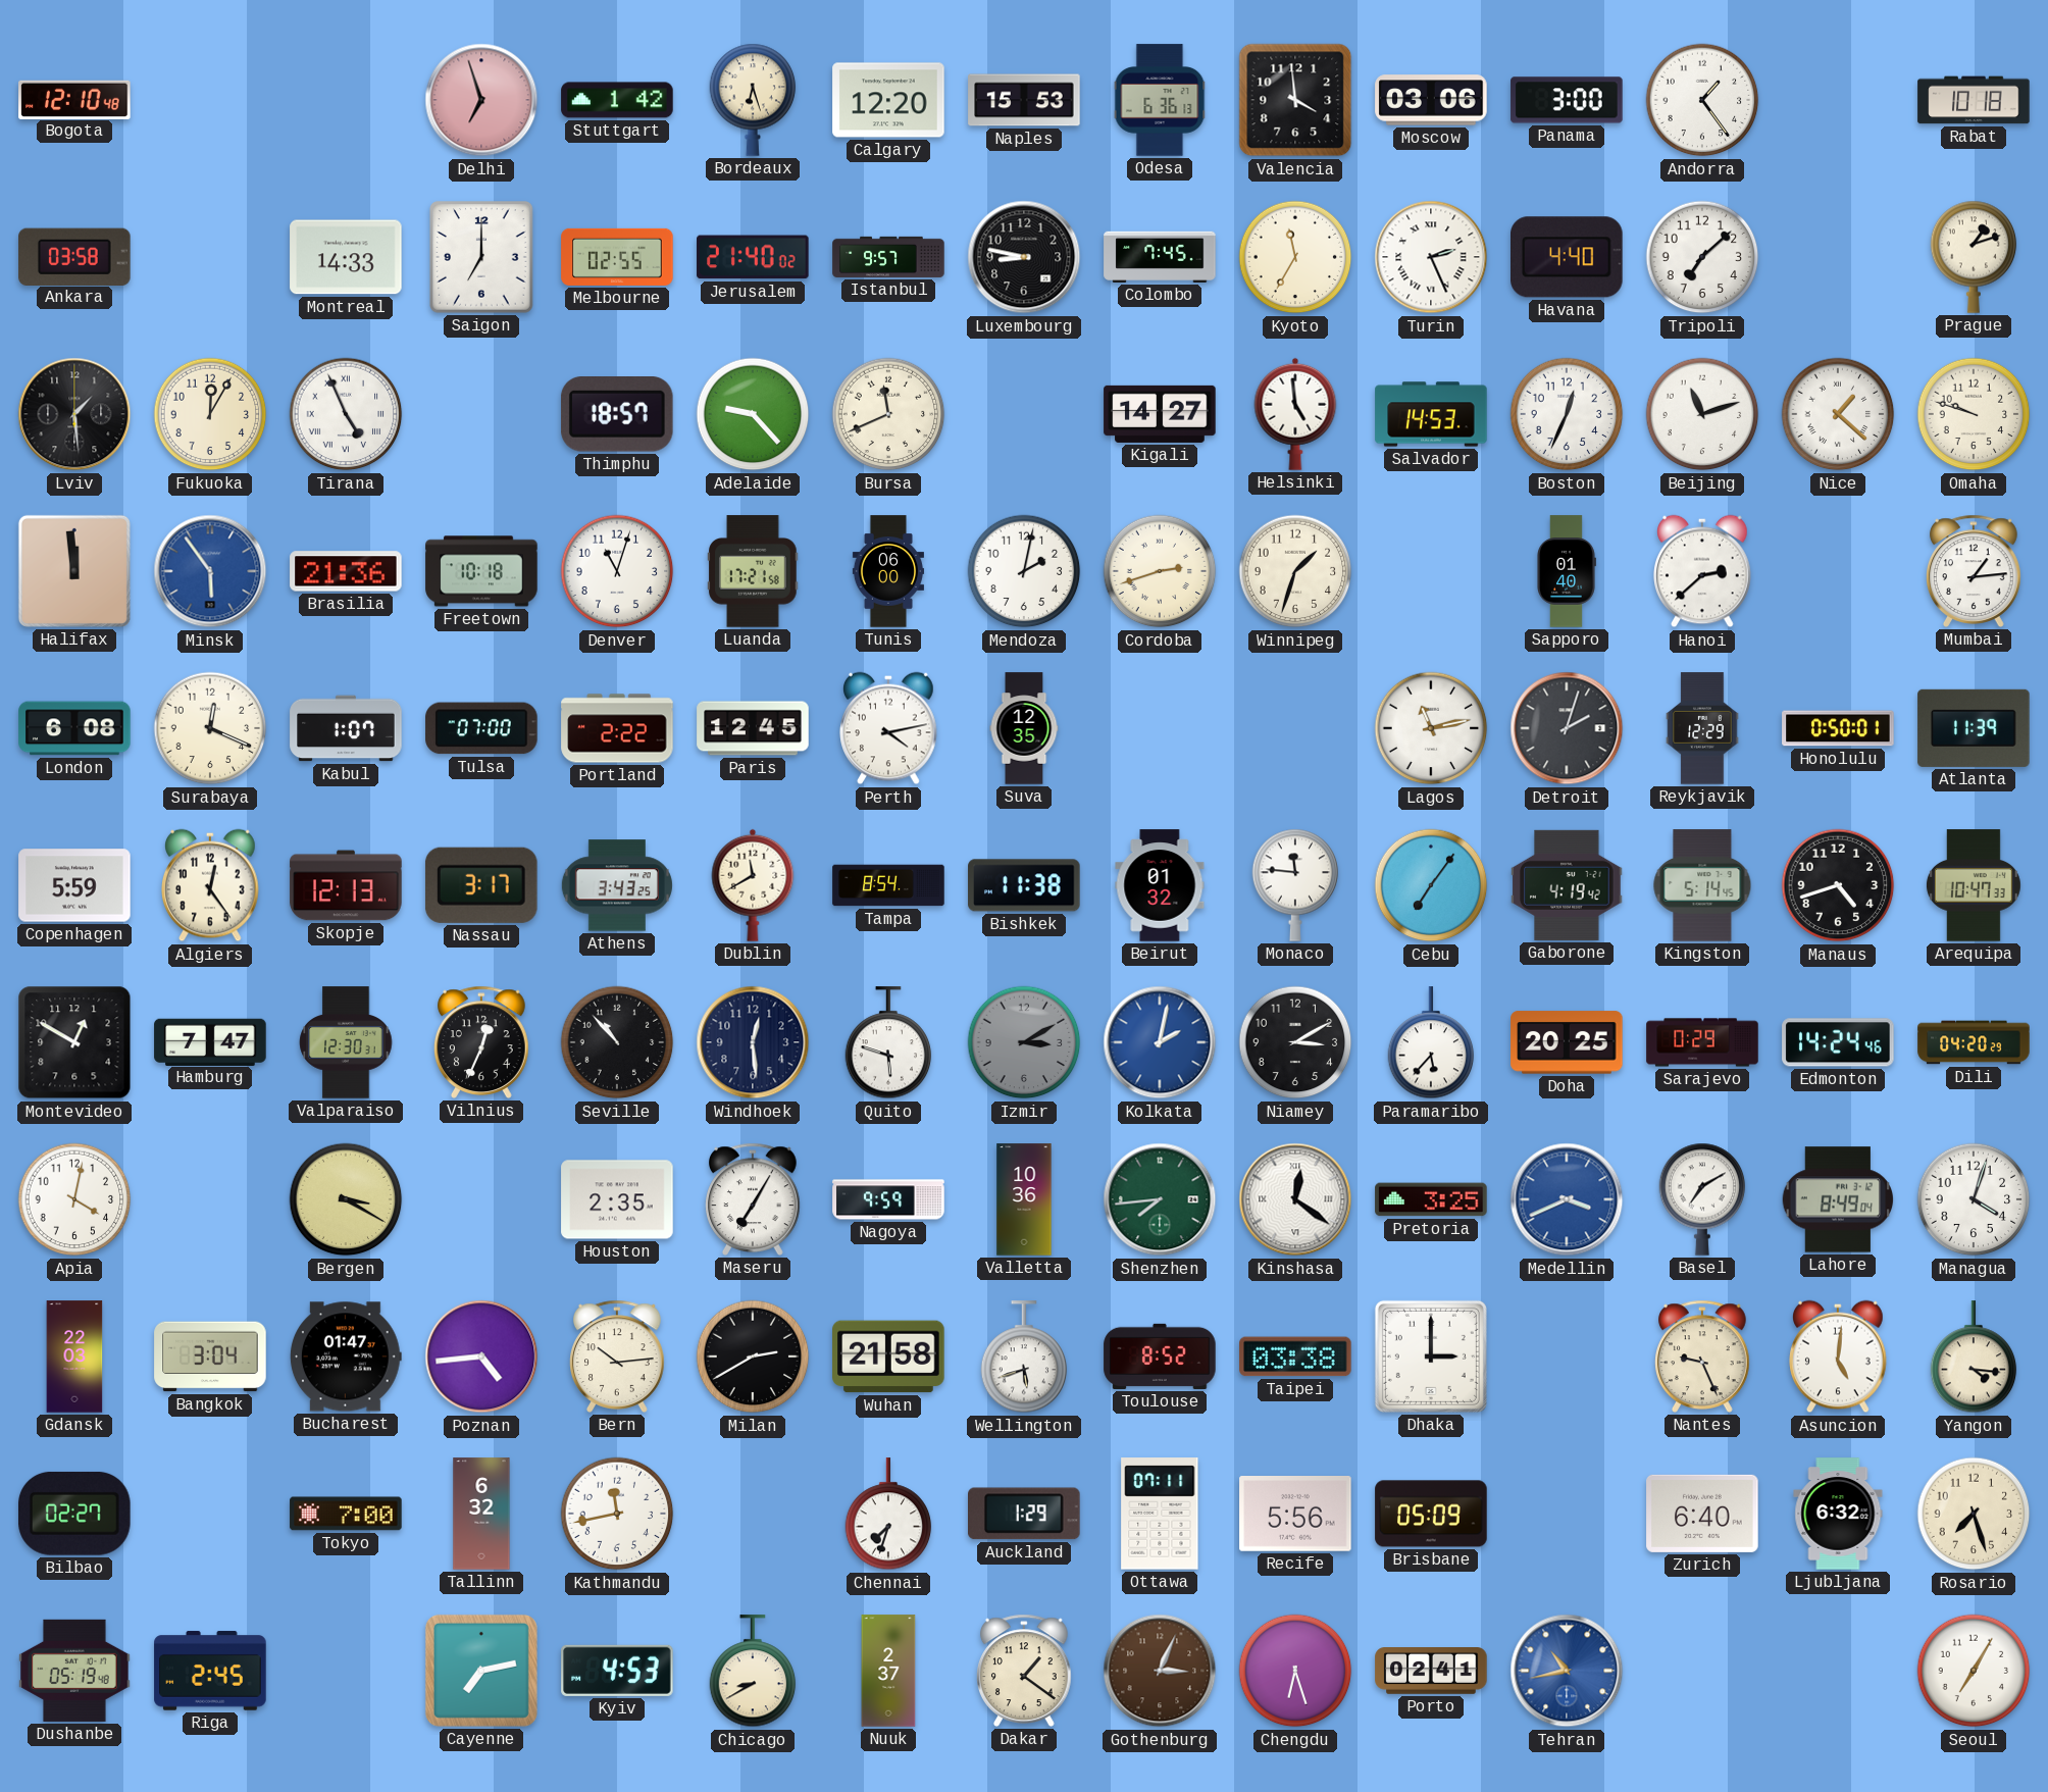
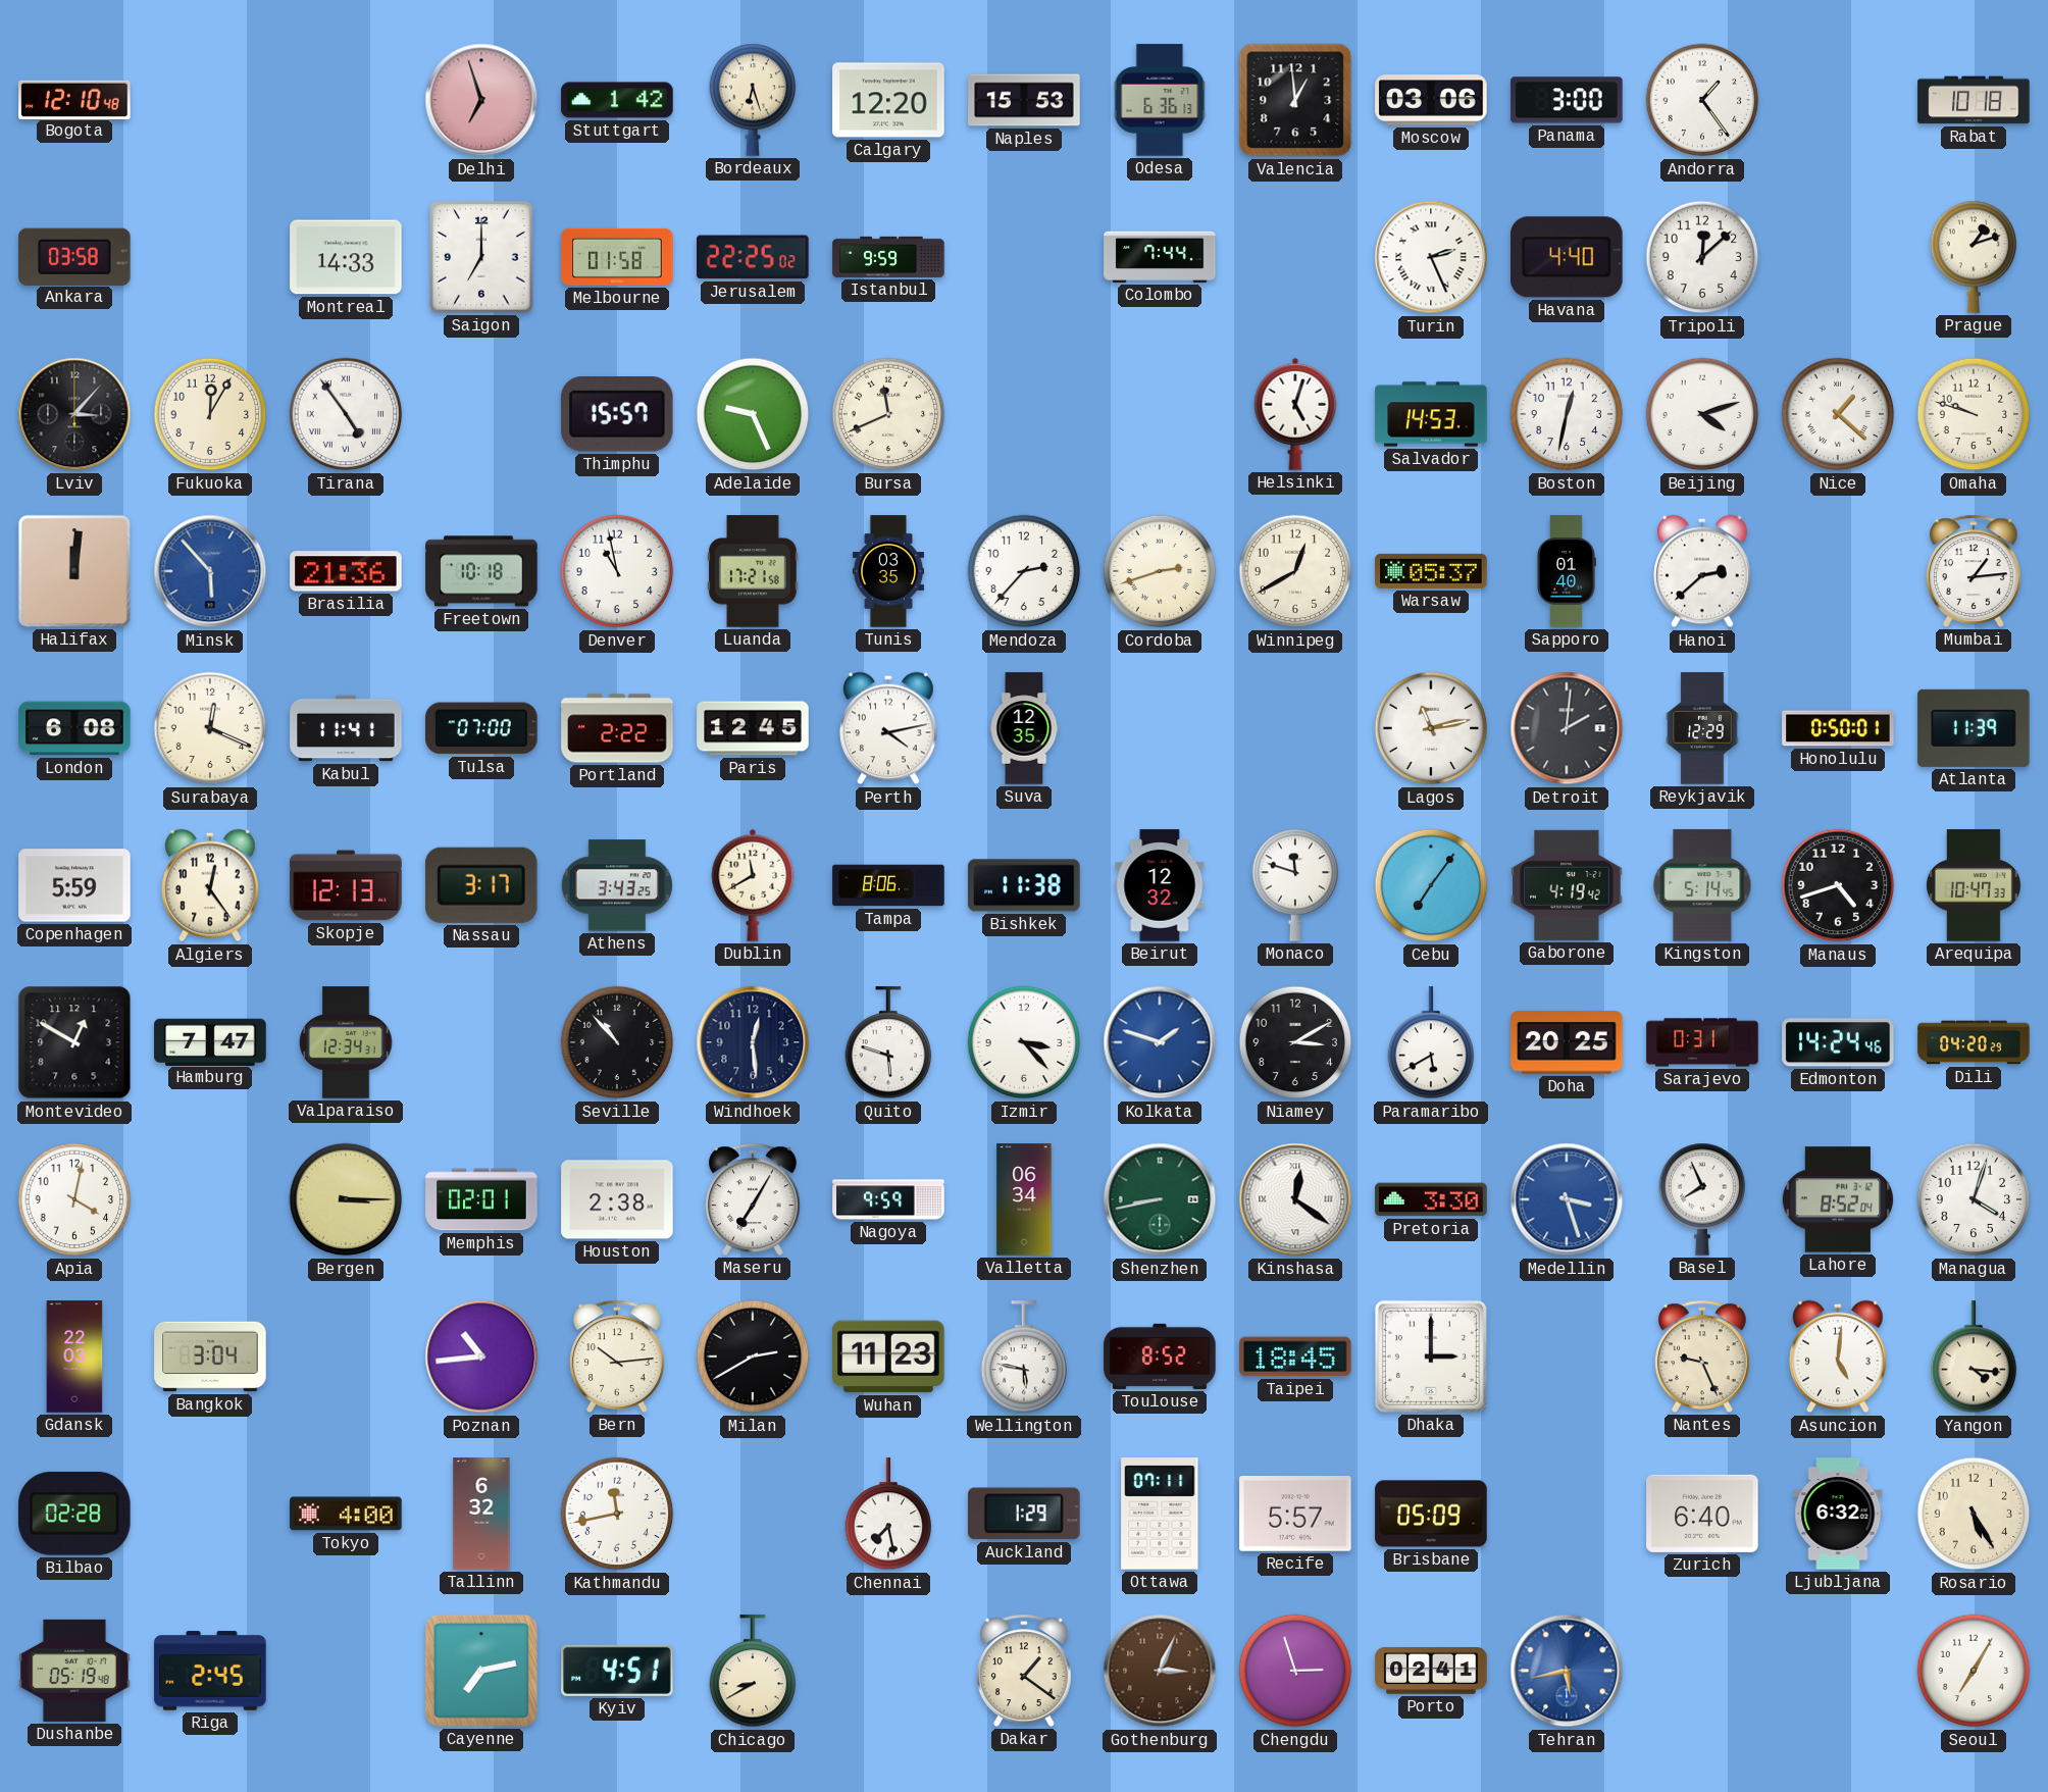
Valencia: 3:59 -> 12:59 (1295, 100)
Melbourne: 02:55 -> 01:58 (617, 257)
Jerusalem: 21:40 -> 22:25 (753, 257)
Istanbul: 9:57 -> 9:59 (888, 257)
Luxembourg: 8:47 -> none (1024, 257)
Colombo: 7:45 -> 7:44 (1160, 257)
Kyoto: 11:35 -> none (1295, 257)
Tripoli: 7:08 -> 12:08 (1702, 257)
Lviv: 1:29 -> 3:07 (74, 414)
Tirana: 4:56 -> 4:54 (346, 414)
Thimphu: 18:57 -> 15:57 (617, 415)
Adelaide: 9:23 -> 9:26 (753, 414)
Kigali: 14:27 -> none (1160, 414)
Helsinki: 4:59 -> 5:03 (1295, 414)
Boston: 12:34 -> 12:32 (1567, 414)
Beijing: 11:12 -> 4:12 (1702, 414)
Halifax: 11:59 -> 12:01 (74, 571)
Minsk: 5:54 -> 5:53 (210, 571)
Denver: 11:03 -> 10:58 (617, 571)
Tunis: 06:00 -> 03:35 (888, 571)
Mendoza: 2:02 -> 2:37 (1024, 571)
Winnipeg: 1:33 -> 12:40 (1295, 571)
Warsaw: none -> 05:37 (1431, 571)
Kabul: 1:07 -> 11:41 (346, 728)
Detroit: 2:03 -> 2:01 (1567, 728)
Tampa: 8:54 -> 8:06 (888, 885)
Beirut: 01:32 -> 12:32 (1160, 885)
Monaco: 11:46 -> 11:48 (1295, 885)
Valparaiso: 12:30 -> 12:34 (346, 1042)
Vilnius: 12:34 -> none (482, 1042)
Izmir: 3:10 -> 3:23 (1024, 1042)
Izmir dial: grey -> white (1024, 1042)
Kolkata: 2:02 -> 1:48 (1160, 1042)
Paramaribo: 5:37 -> 5:40 (1431, 1043)
Sarajevo: 0:29 -> 0:31 (1702, 1042)
Bergen: 3:20 -> 3:15 (346, 1199)
Memphis: none -> 02:01 (481, 1199)
Houston: 2:35 -> 2:38 (617, 1199)
Valletta: 10:36 -> 06:34 (1024, 1199)
Shenzhen: 7:44 -> 8:43 (1160, 1199)
Pretoria: 3:25 -> 3:30 (1431, 1199)
Medellin: 3:41 -> 3:27 (1567, 1199)
Basel: 7:10 -> 7:56 (1702, 1199)
Lahore: 8:49 -> 8:52 (1837, 1199)
Bucharest: 01:47 -> none (346, 1356)
Poznan: 4:44 -> 10:44 (481, 1356)
Wuhan: 21:58 -> 11:23 (888, 1356)
Wellington: 5:42 -> 5:47 (1024, 1358)
Taipei: 03:38 -> 18:45 (1295, 1356)
Bilbao: 02:27 -> 02:28 (75, 1514)
Tokyo: 7:00 -> 4:00 (346, 1514)
Chennai: 7:33 -> 7:28 (888, 1515)
Recife: 5:56 -> 5:57 (1295, 1515)
Rosario: 7:27 -> 5:25 (1974, 1514)
Kyiv: 4:53 -> 4:51 (617, 1671)
Nuuk: 2:37 -> none (888, 1671)
Chengdu: 6:27 -> 2:57 (1295, 1671)
Tehran: 10:43 -> 5:43 (1567, 1671)
